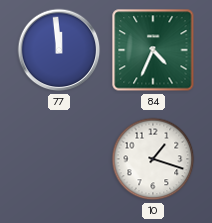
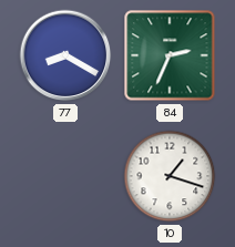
77: 11:59 -> 8:20 (65, 55)
84: 4:34 -> 2:34 (170, 55)
